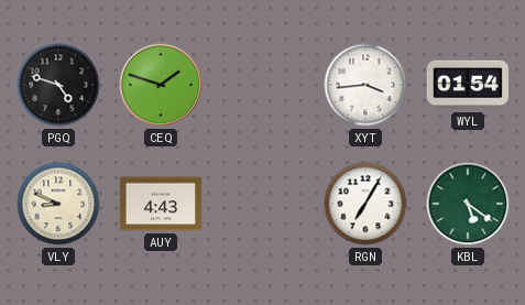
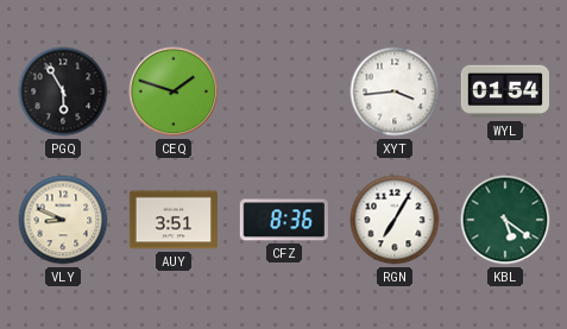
PGQ: 4:48 -> 5:55 (63, 91)
AUY: 4:43 -> 3:51 (174, 220)
CFZ: none -> 8:36 (284, 220)
